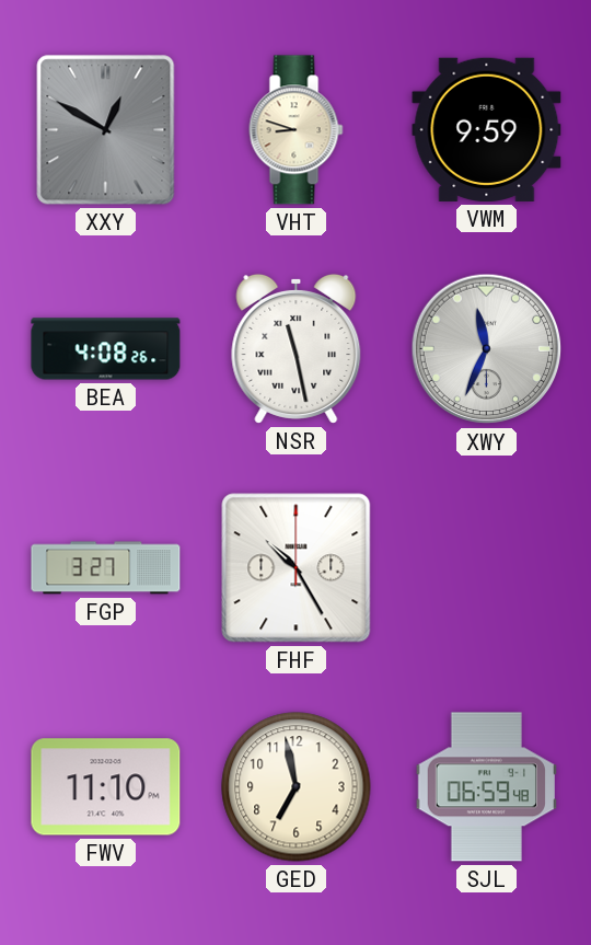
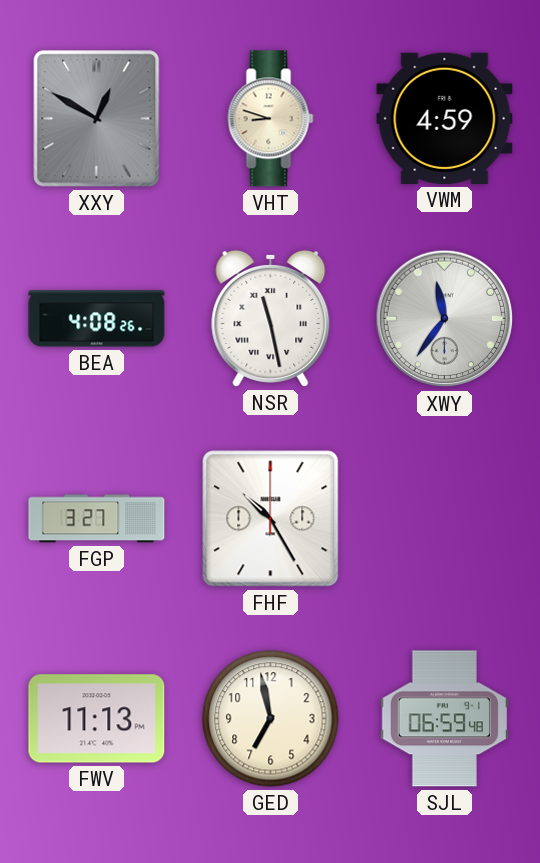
VWM: 9:59 -> 4:59 (445, 118)
XWY: 11:34 -> 11:36 (445, 319)
FWV: 11:10 -> 11:13 (97, 719)
